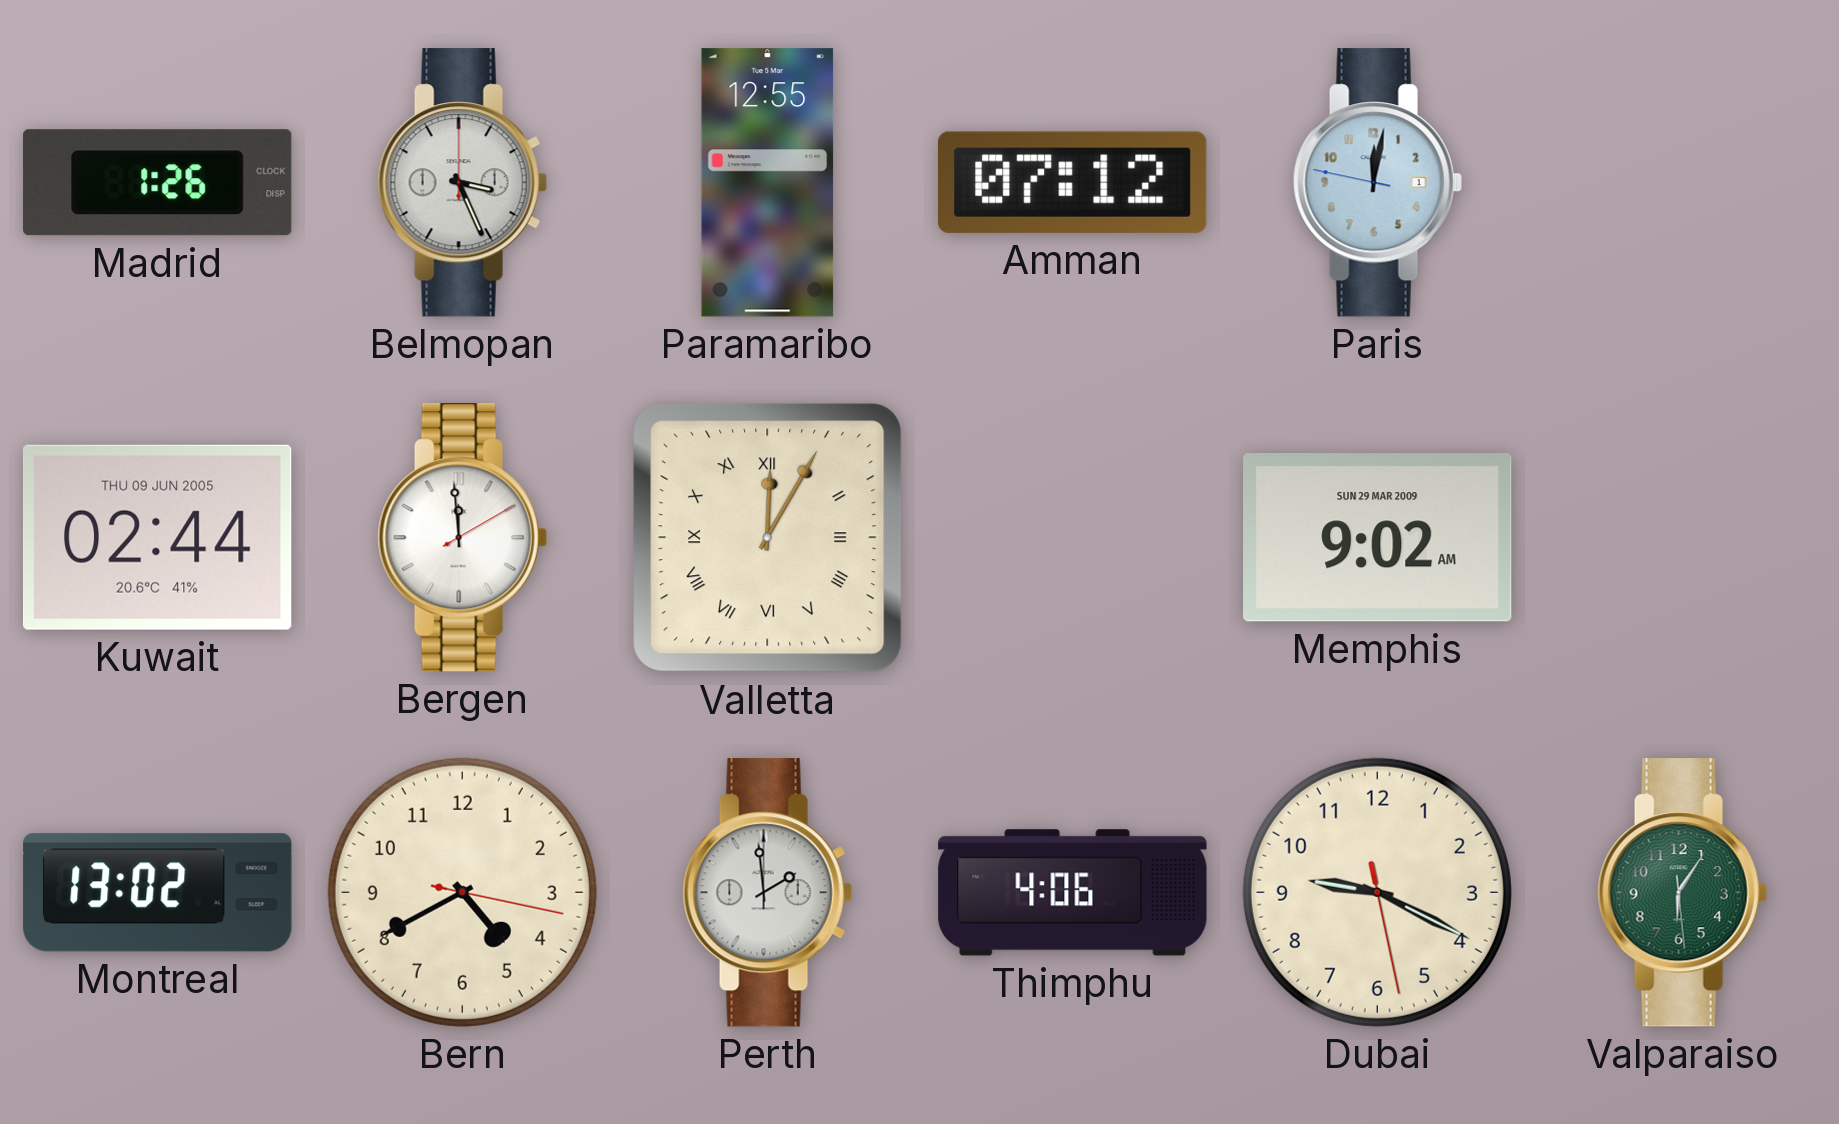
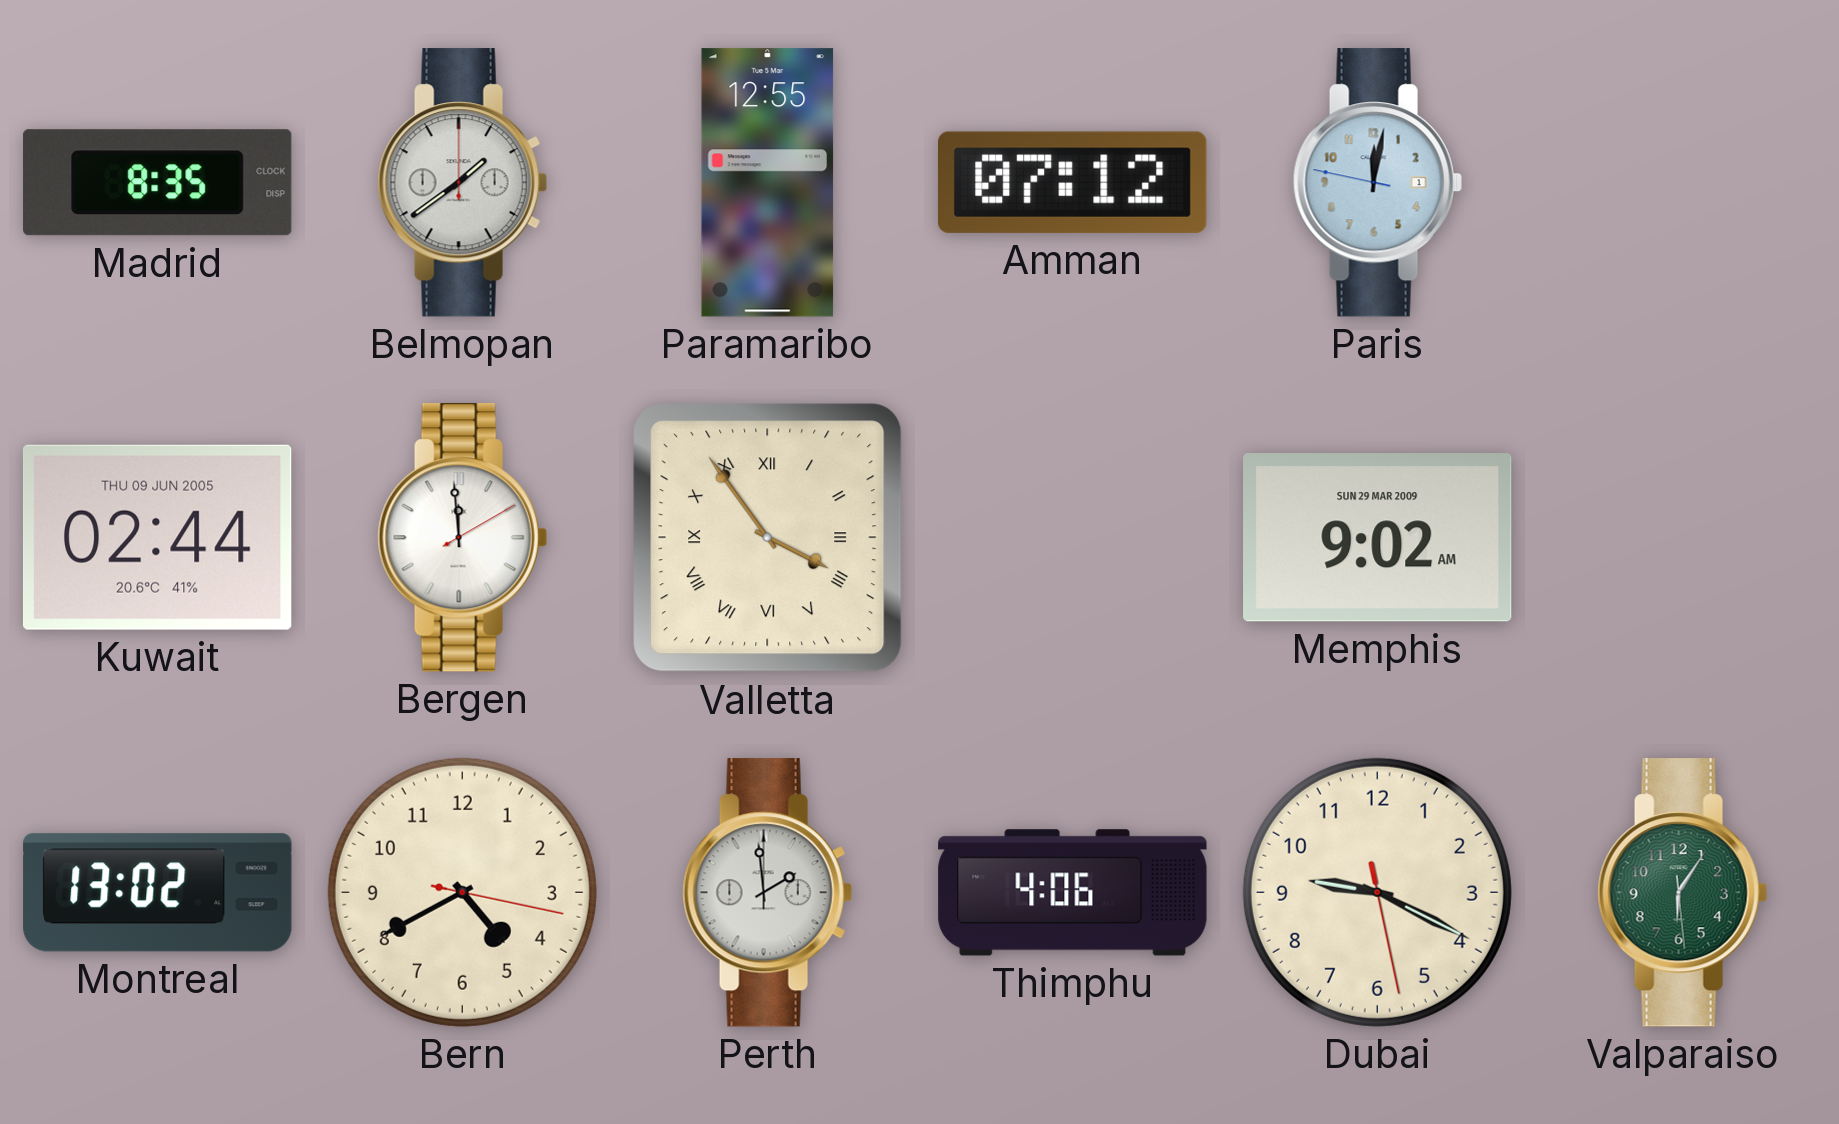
Madrid: 1:26 -> 8:35 (158, 183)
Belmopan: 3:26 -> 1:39 (462, 183)
Valletta: 12:05 -> 3:54 (768, 538)
